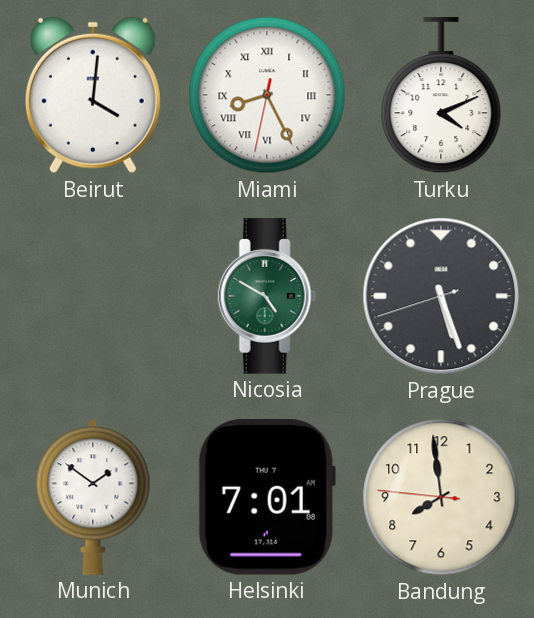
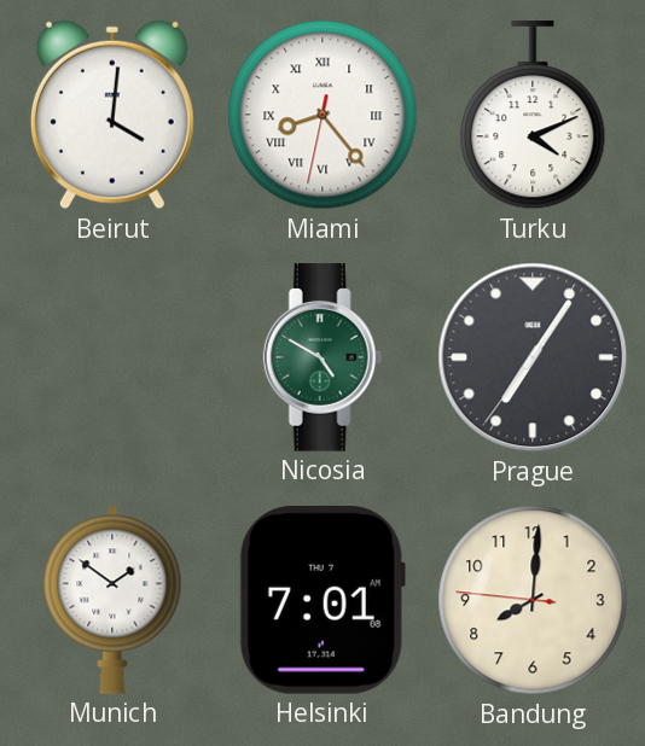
Miami: 8:25 -> 8:23 (322, 115)
Prague: 5:26 -> 7:05 (533, 357)
Bandung: 7:58 -> 8:00 (533, 600)
